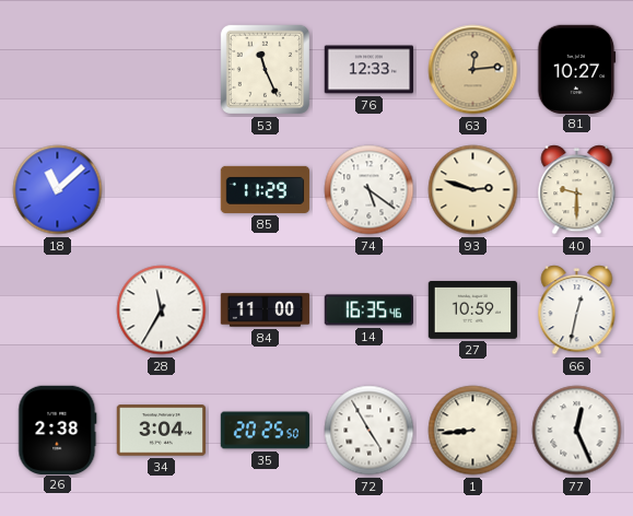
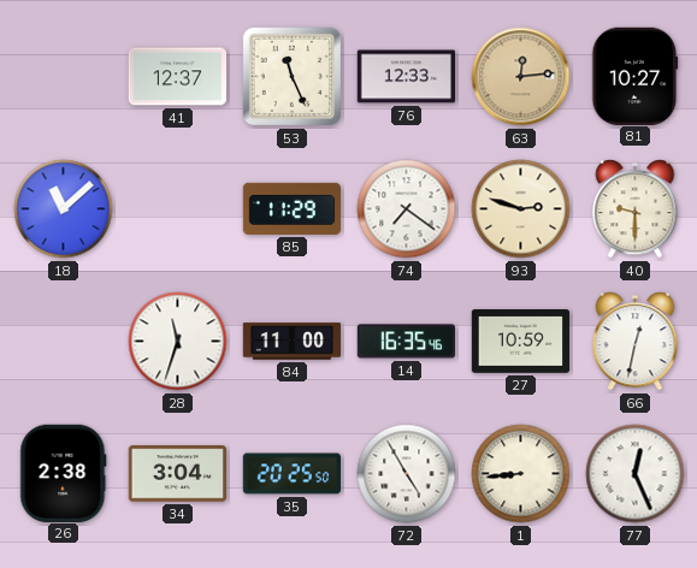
41: none -> 12:37 (178, 77)
74: 5:21 -> 7:21 (407, 209)
28: 11:35 -> 11:33 (178, 342)
